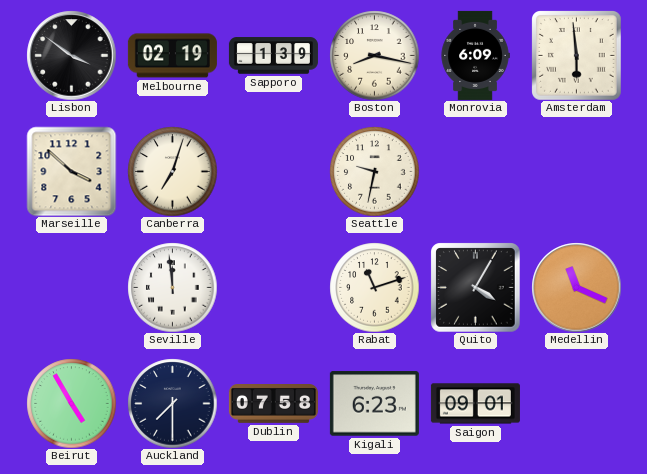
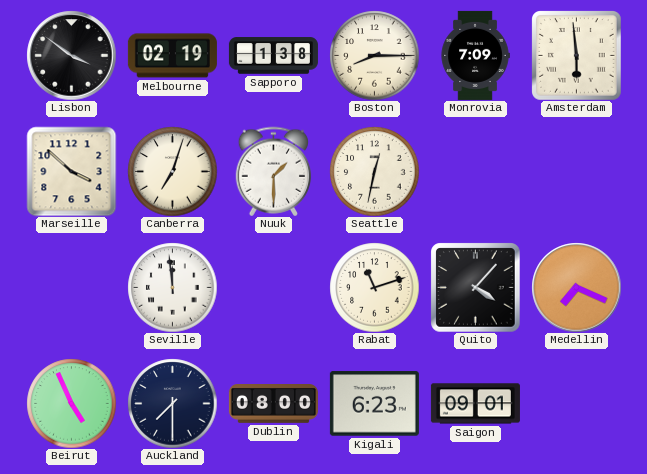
Sapporo: 1:39 -> 1:38 (273, 56)
Boston: 8:17 -> 8:15 (374, 55)
Monrovia: 6:09 -> 7:09 (475, 55)
Nuuk: none -> 1:30 (274, 171)
Seattle: 9:32 -> 12:32 (374, 171)
Quito: 4:05 -> 4:07 (475, 287)
Medellin: 11:19 -> 7:19 (576, 287)
Beirut: 4:55 -> 4:56 (71, 403)
Dublin: 07:58 -> 08:00 (273, 404)
